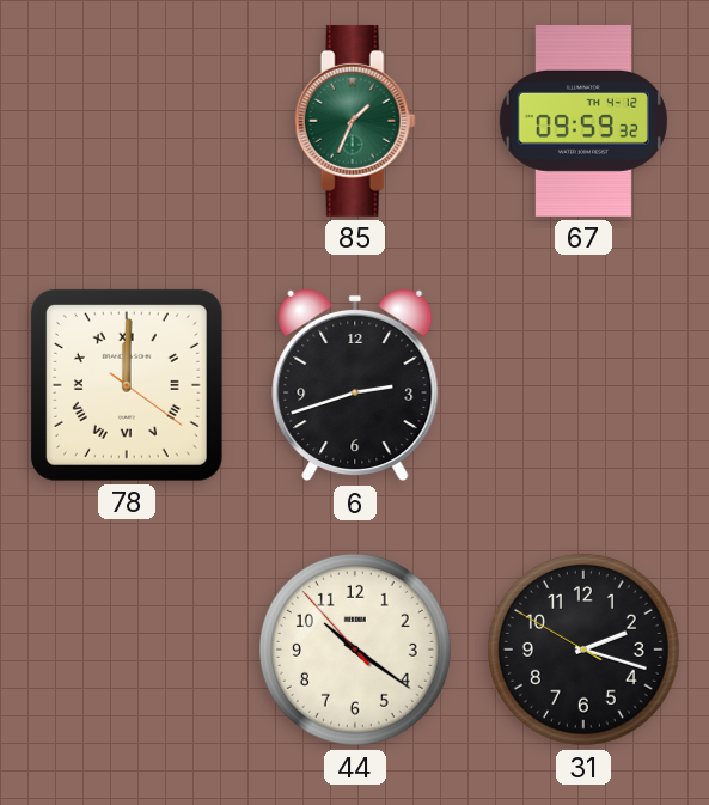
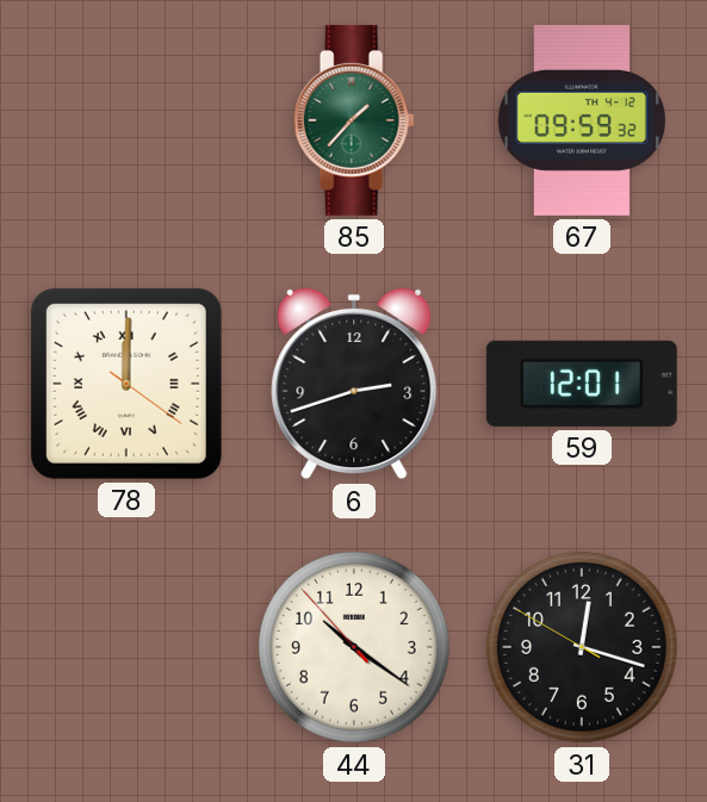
85: 1:34 -> 1:37 (354, 120)
59: none -> 12:01 (582, 384)
31: 2:17 -> 12:17 (582, 647)
